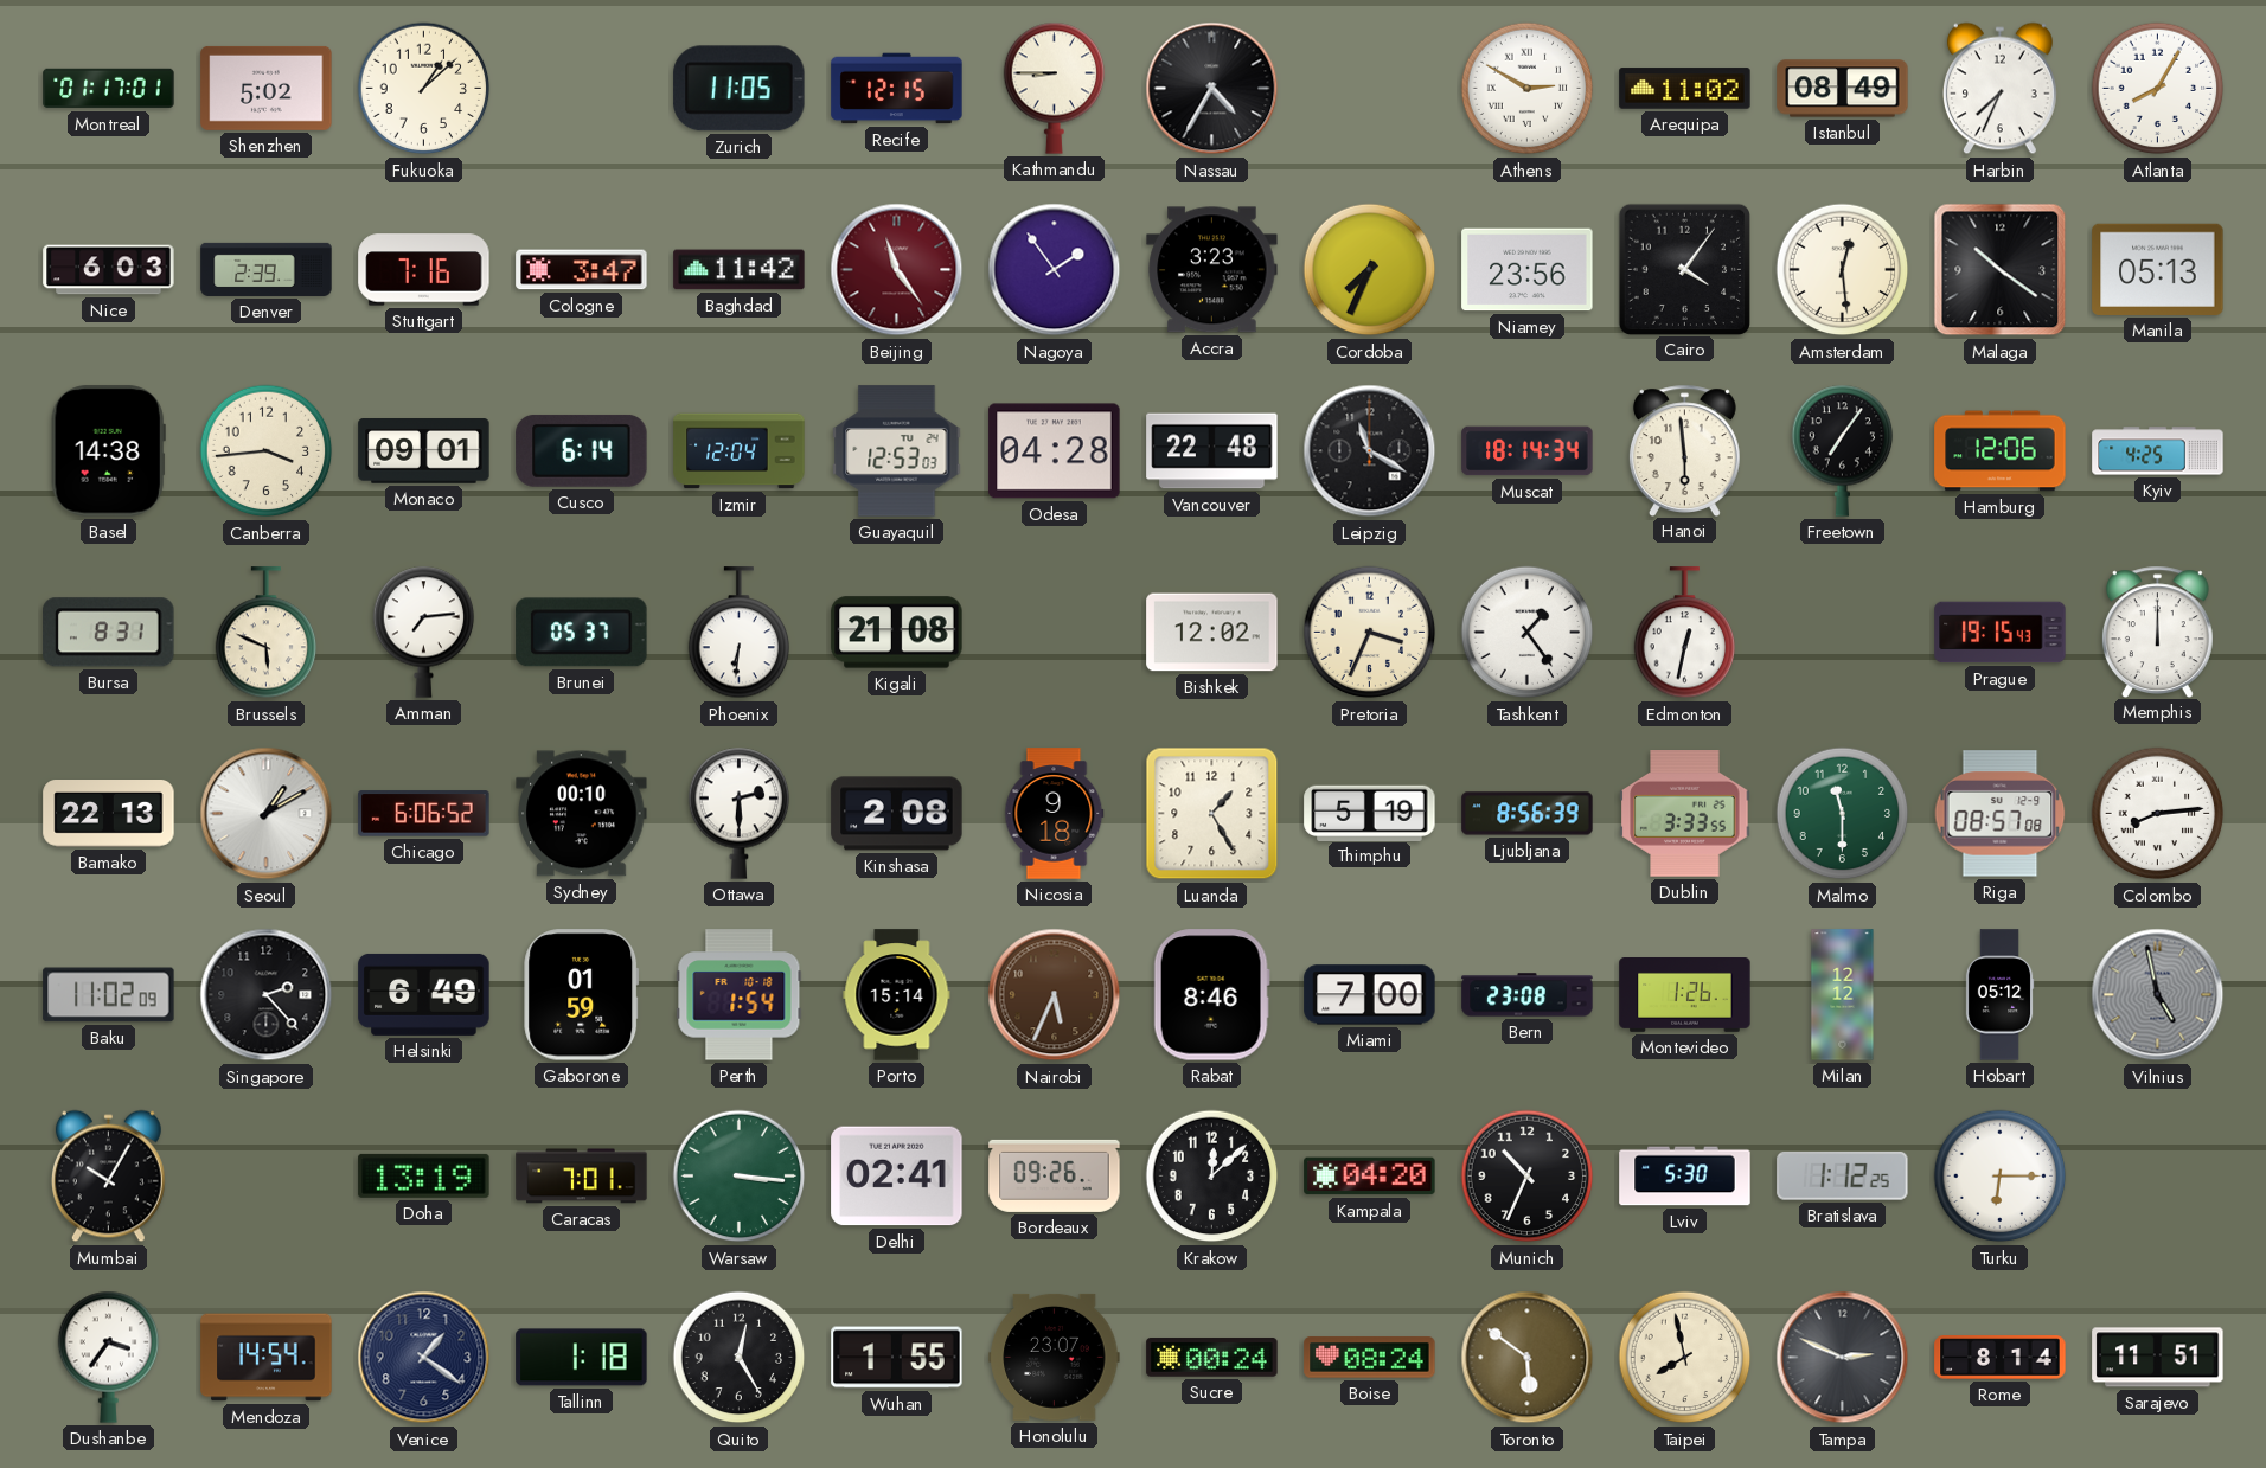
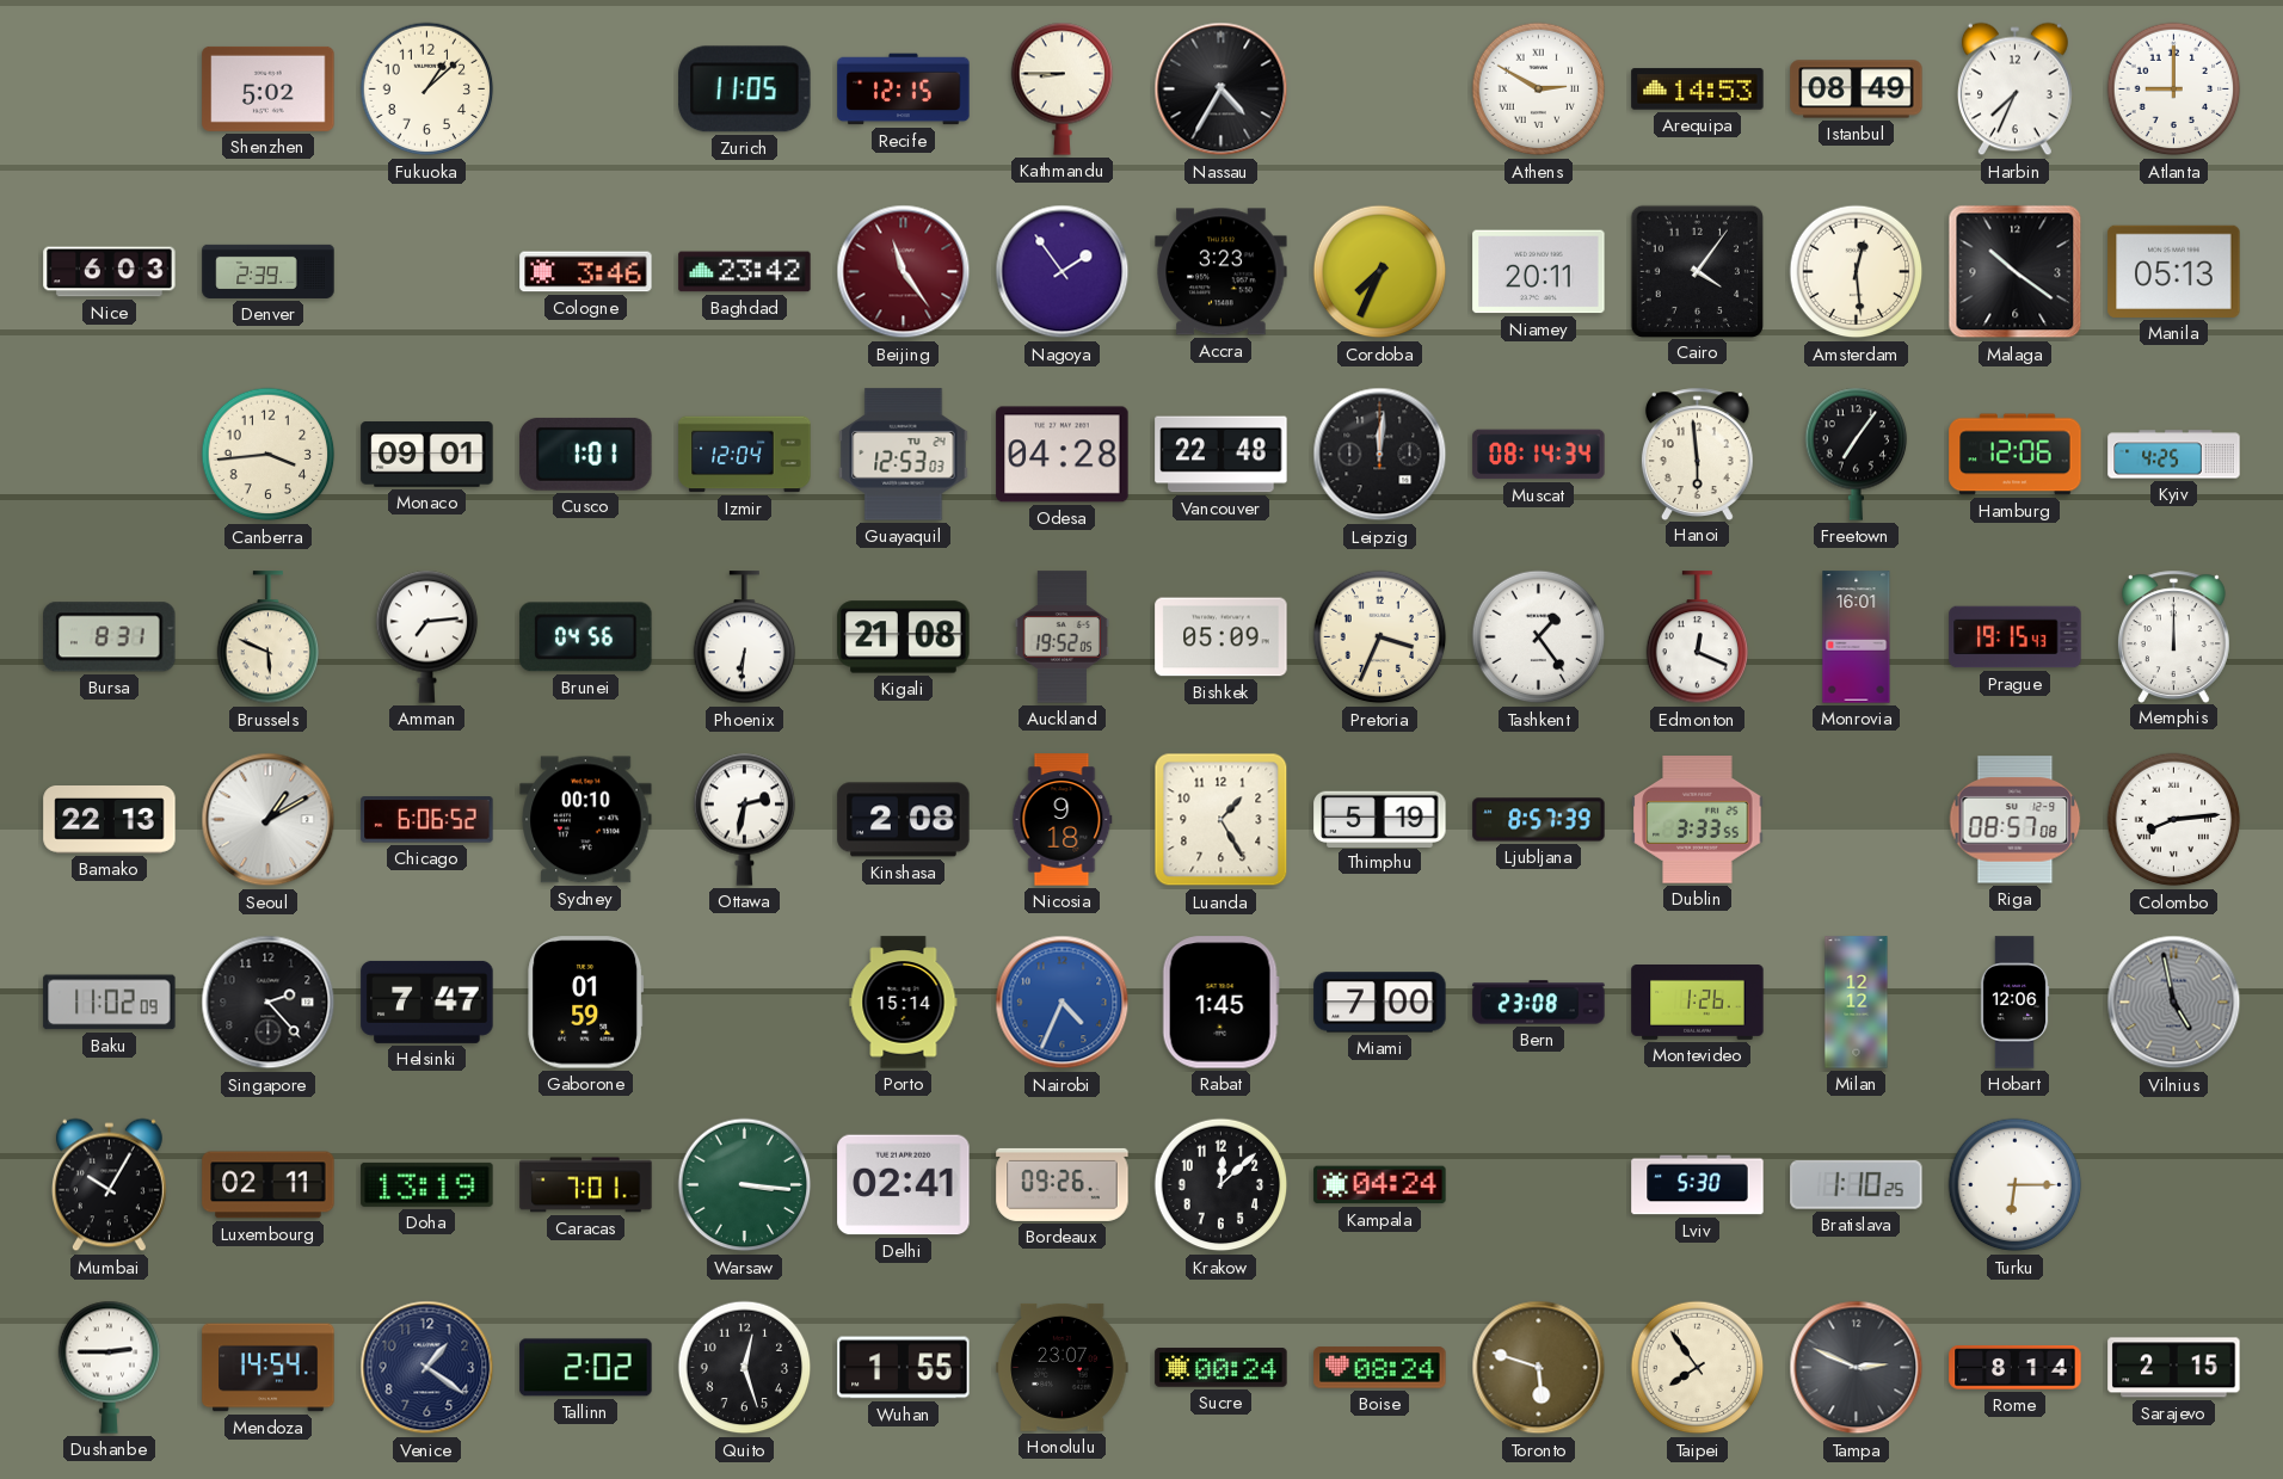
Montreal: 01:17 -> none (109, 89)
Arequipa: 11:02 -> 14:53 (1698, 90)
Atlanta: 8:05 -> 9:00 (2174, 90)
Stuttgart: 7:16 -> none (424, 270)
Cologne: 3:47 -> 3:46 (586, 272)
Baghdad: 11:42 -> 23:42 (745, 272)
Niamey: 23:56 -> 20:11 (1539, 272)
Basel: 14:38 -> none (108, 451)
Cusco: 6:14 -> 1:01 (586, 454)
Leipzig: 11:20 -> 12:01 (1380, 455)
Muscat: 18:14 -> 08:14 (1539, 455)
Brunei: 05:37 -> 04:56 (586, 637)
Auckland: none -> 19:52 (1061, 637)
Bishkek: 12:02 -> 05:09 (1222, 637)
Edmonton: 12:32 -> 12:19 (1698, 637)
Monrovia: none -> 16:01 (1857, 637)
Ottawa: 2:30 -> 2:32 (745, 819)
Ljubljana: 8:56 -> 8:57 (1539, 820)
Malmo: 11:30 -> none (1843, 814)
Helsinki: 6:49 -> 7:47 (427, 1002)
Perth: 1:54 -> none (740, 995)
Nairobi: 5:34 -> 4:34 (1063, 1003)
Nairobi dial: brown -> blue (1063, 1003)
Rabat: 8:46 -> 1:45 (1220, 1003)
Hobart: 05:12 -> 12:06 (2014, 1003)
Luxembourg: none -> 02:11 (269, 1185)
Kampala: 04:20 -> 04:24 (1380, 1185)
Munich: 10:34 -> none (1528, 1177)
Bratislava: 1:12 -> 1:10 (1857, 1185)
Dushanbe: 3:36 -> 2:45 (110, 1367)
Tallinn: 1:18 -> 2:02 (586, 1368)
Quito: 12:25 -> 12:27 (745, 1368)
Toronto: 5:51 -> 5:48 (1539, 1368)
Taipei: 7:58 -> 7:54 (1698, 1368)
Sarajevo: 11:51 -> 2:15 (2174, 1368)
